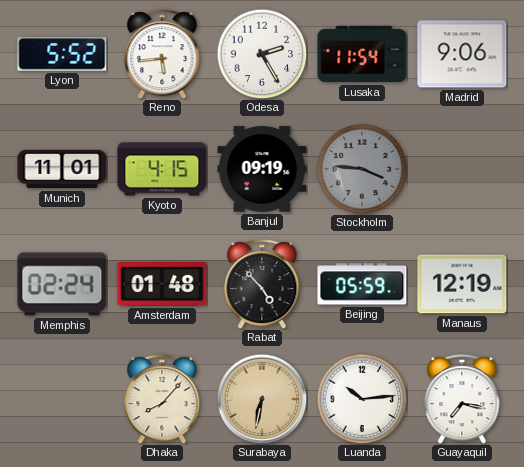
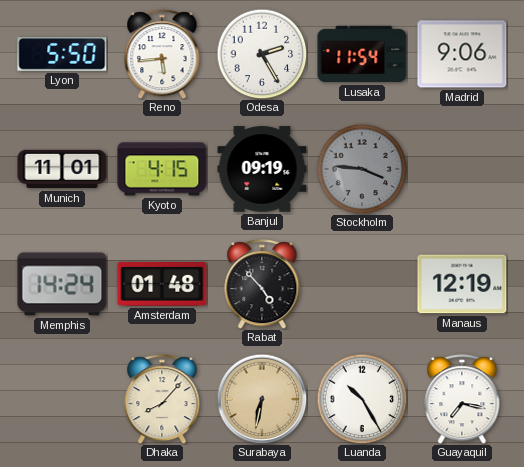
Lyon: 5:52 -> 5:50 (62, 55)
Memphis: 02:24 -> 14:24 (62, 284)
Beijing: 05:59 -> none (362, 284)
Luanda: 10:14 -> 10:25 (362, 399)
